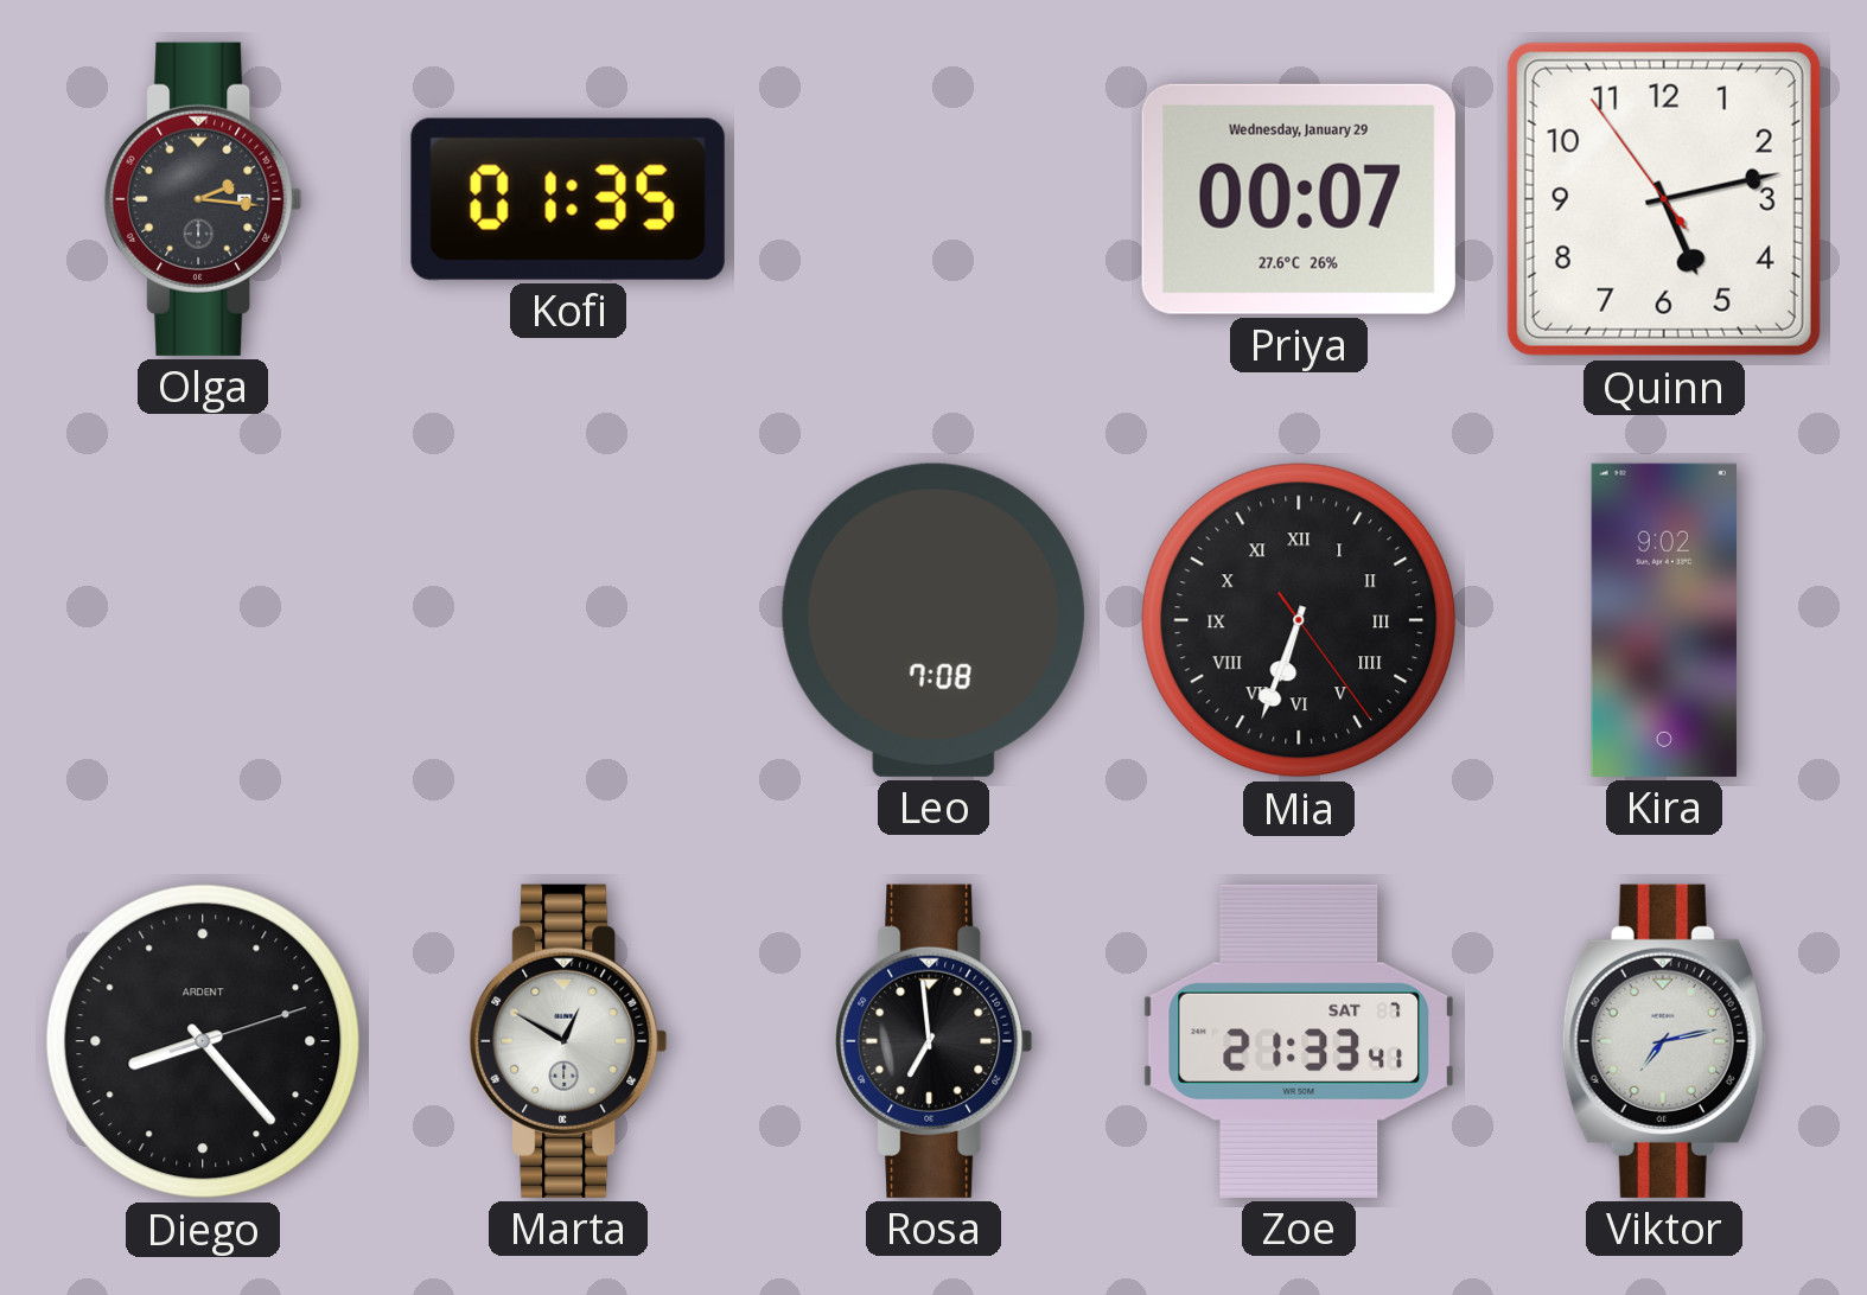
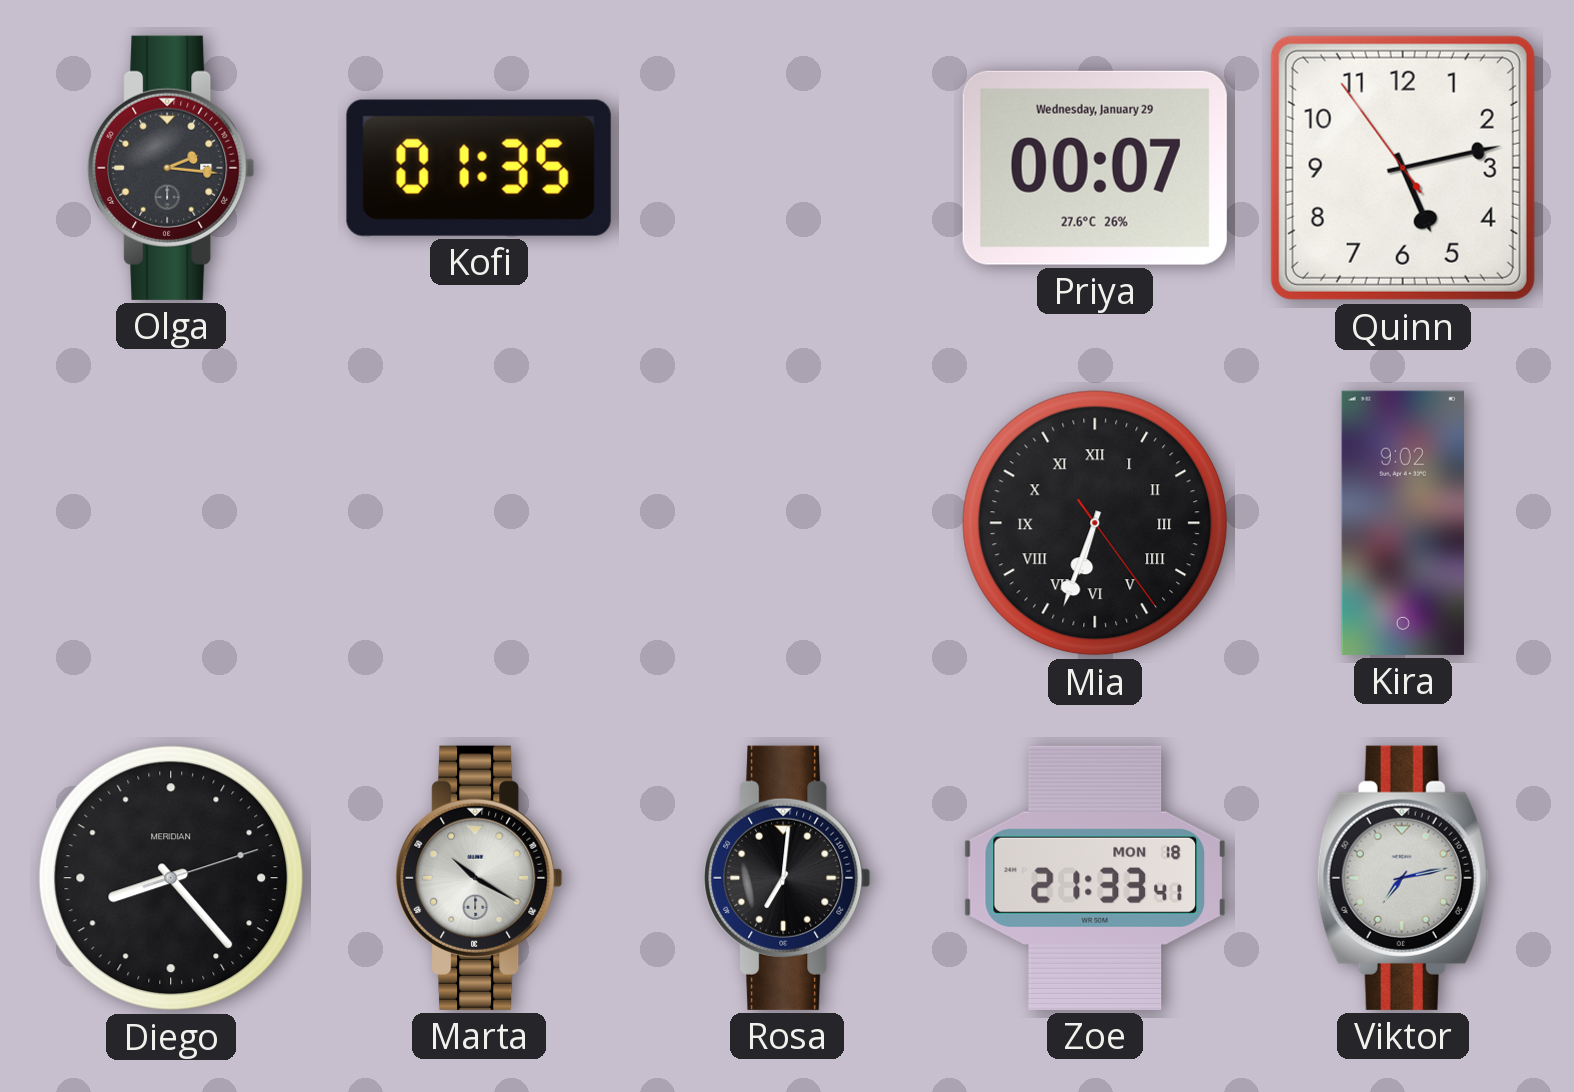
Leo: 7:08 -> none (933, 620)
Diego brand: ARDENT -> MERIDIAN (171, 878)
Marta: 12:50 -> 10:20 (479, 878)
Rosa: 6:59 -> 7:01 (787, 878)
Zoe date: SAT 7 -> MON 18 (1095, 878)
